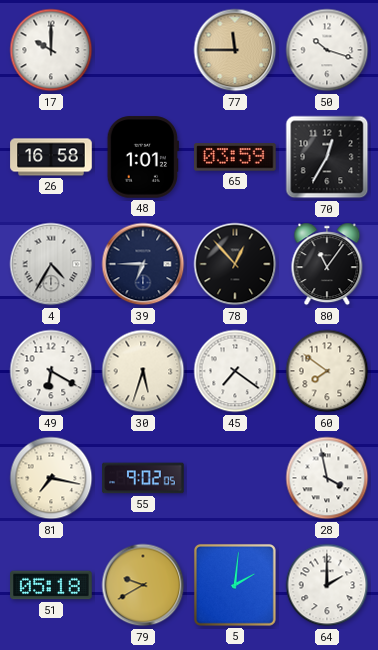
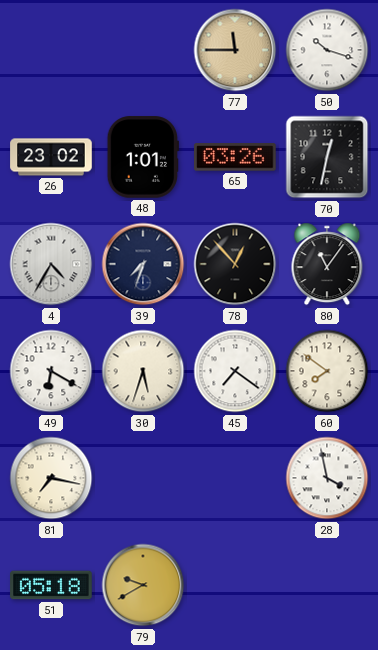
17: 10:00 -> none (51, 50)
26: 16:58 -> 23:02 (51, 157)
65: 03:59 -> 03:26 (235, 157)
70: 12:35 -> 12:32 (327, 157)
39: 6:45 -> 7:33 (143, 264)
55: 9:02 -> none (143, 478)
5: 2:01 -> none (235, 585)
64: 2:00 -> none (327, 585)
